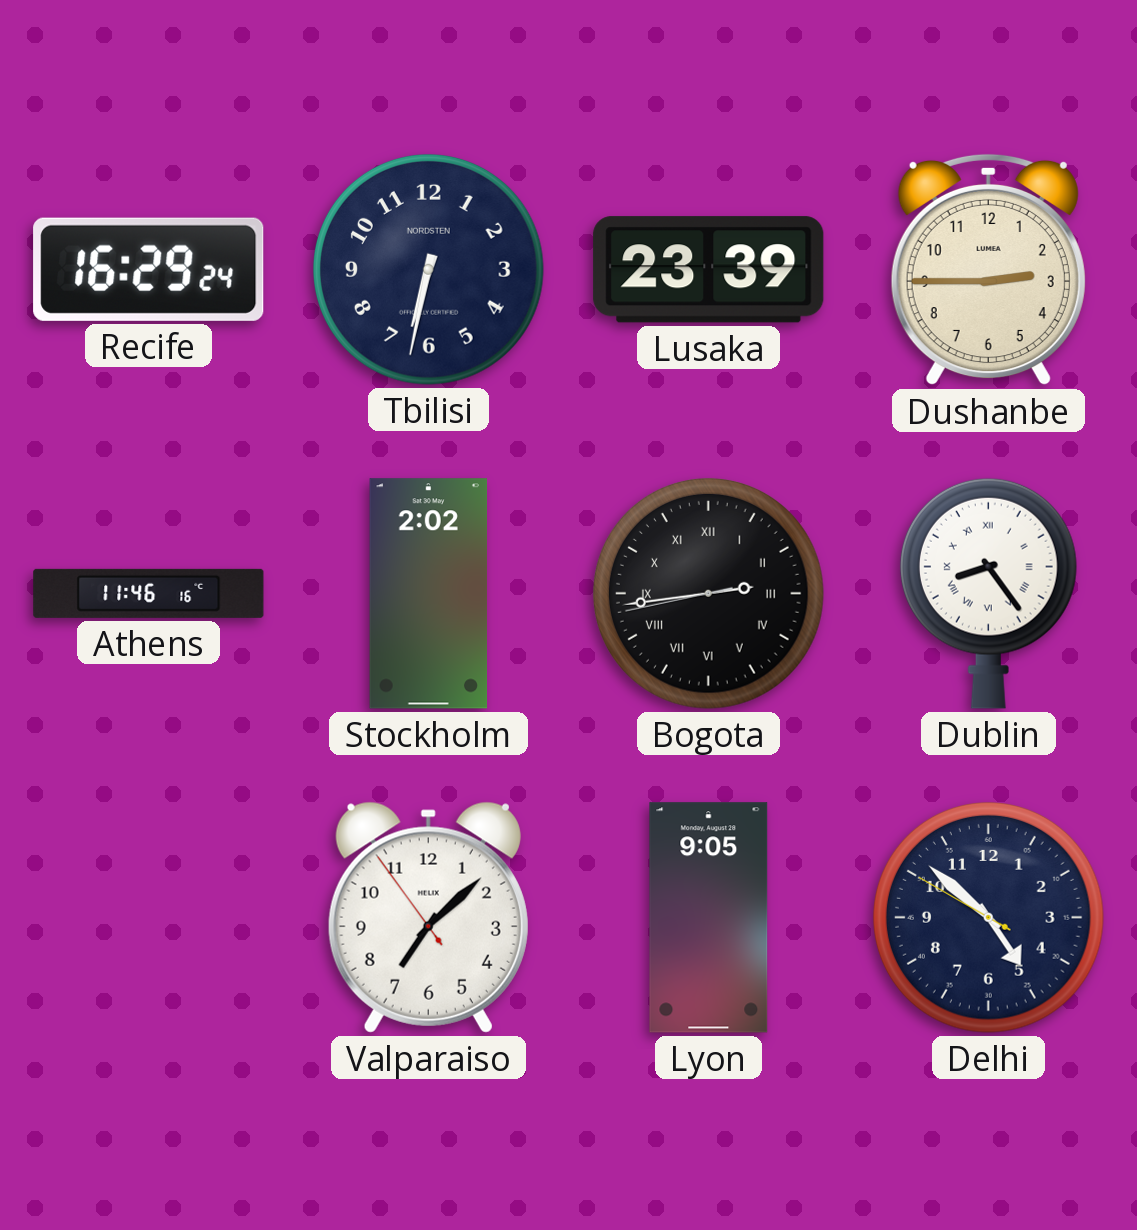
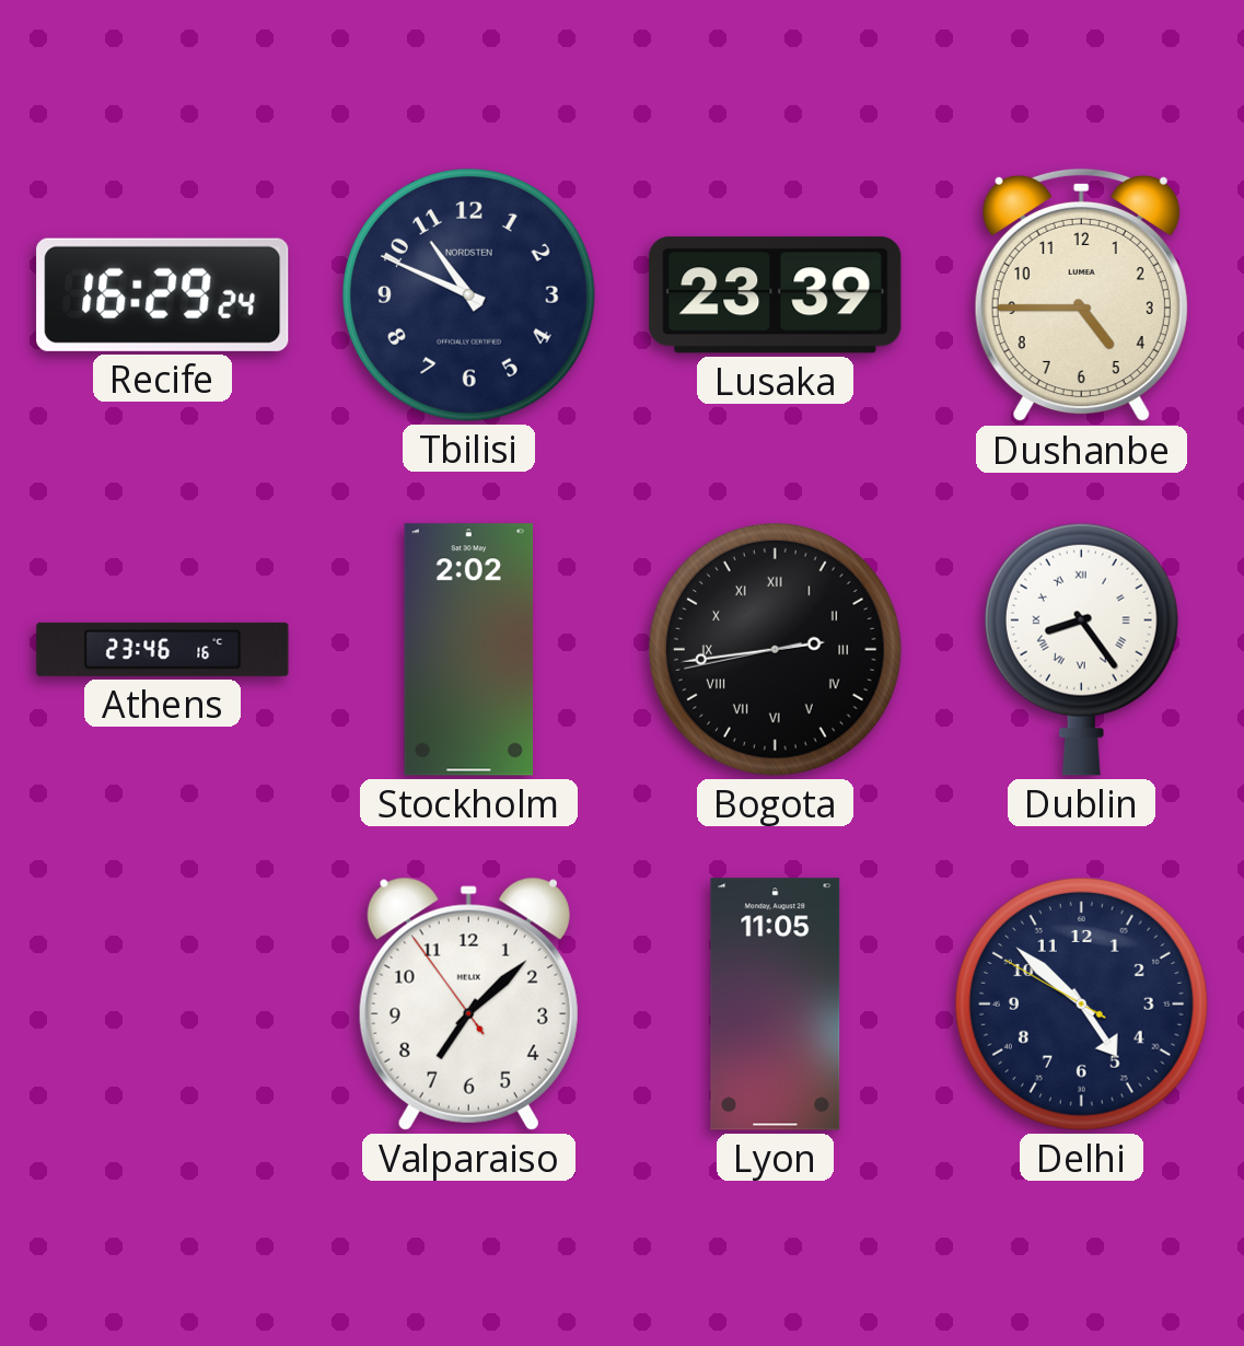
Tbilisi: 6:32 -> 10:49 (468, 294)
Dushanbe: 2:45 -> 4:45 (1081, 295)
Athens: 11:46 -> 23:46 (163, 649)
Lyon: 9:05 -> 11:05 (776, 1005)
